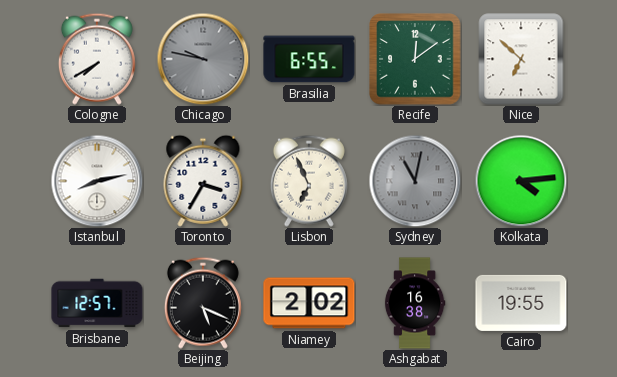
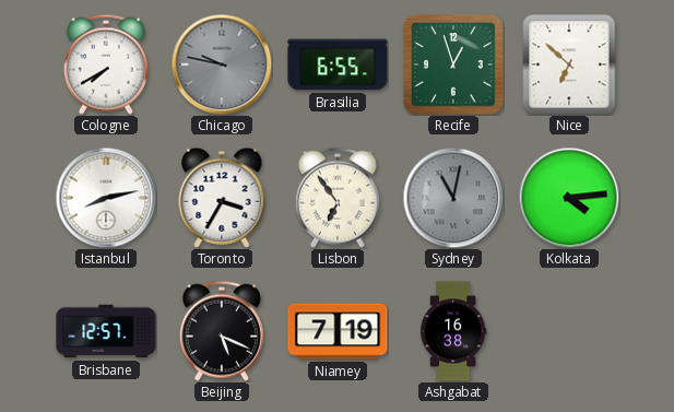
Recife: 12:09 -> 12:57 (453, 64)
Lisbon: 6:56 -> 6:54 (338, 198)
Niamey: 2:02 -> 7:19 (338, 331)
Cairo: 19:55 -> none (521, 303)
